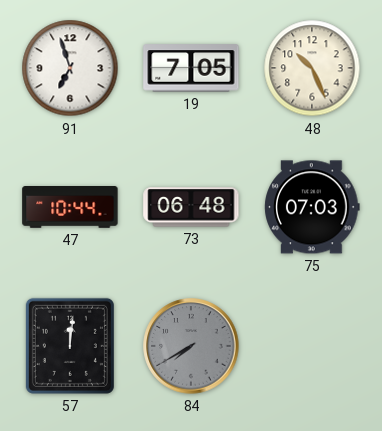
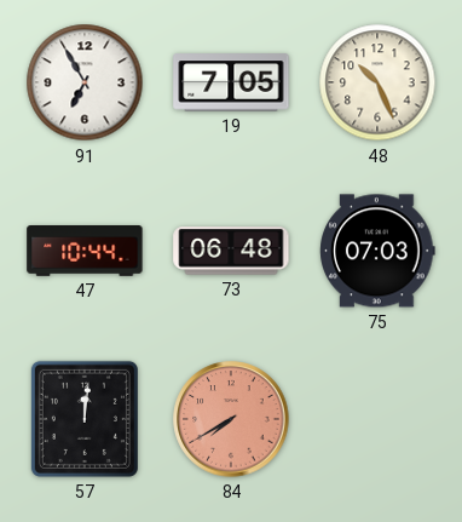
91: 6:57 -> 6:55 (85, 82)
84 dial: grey -> salmon (231, 419)
